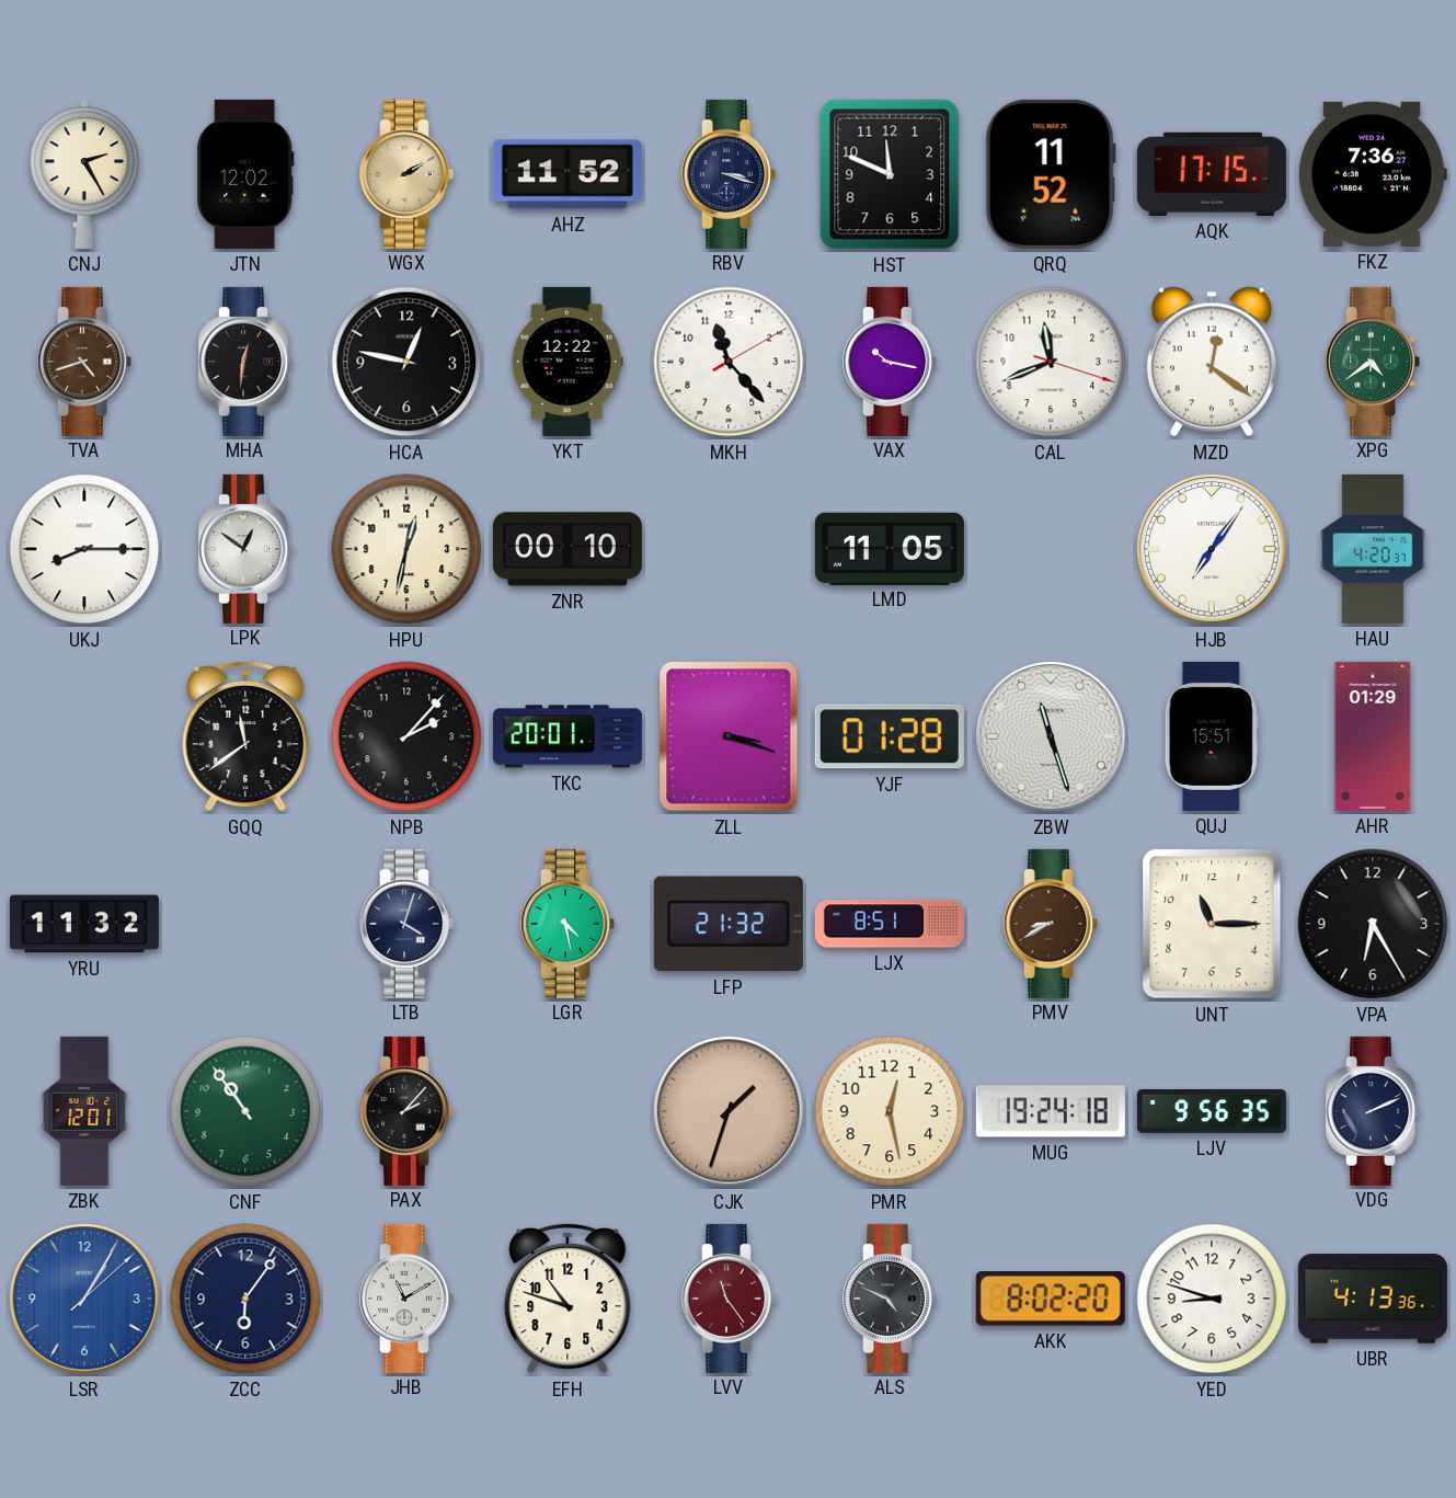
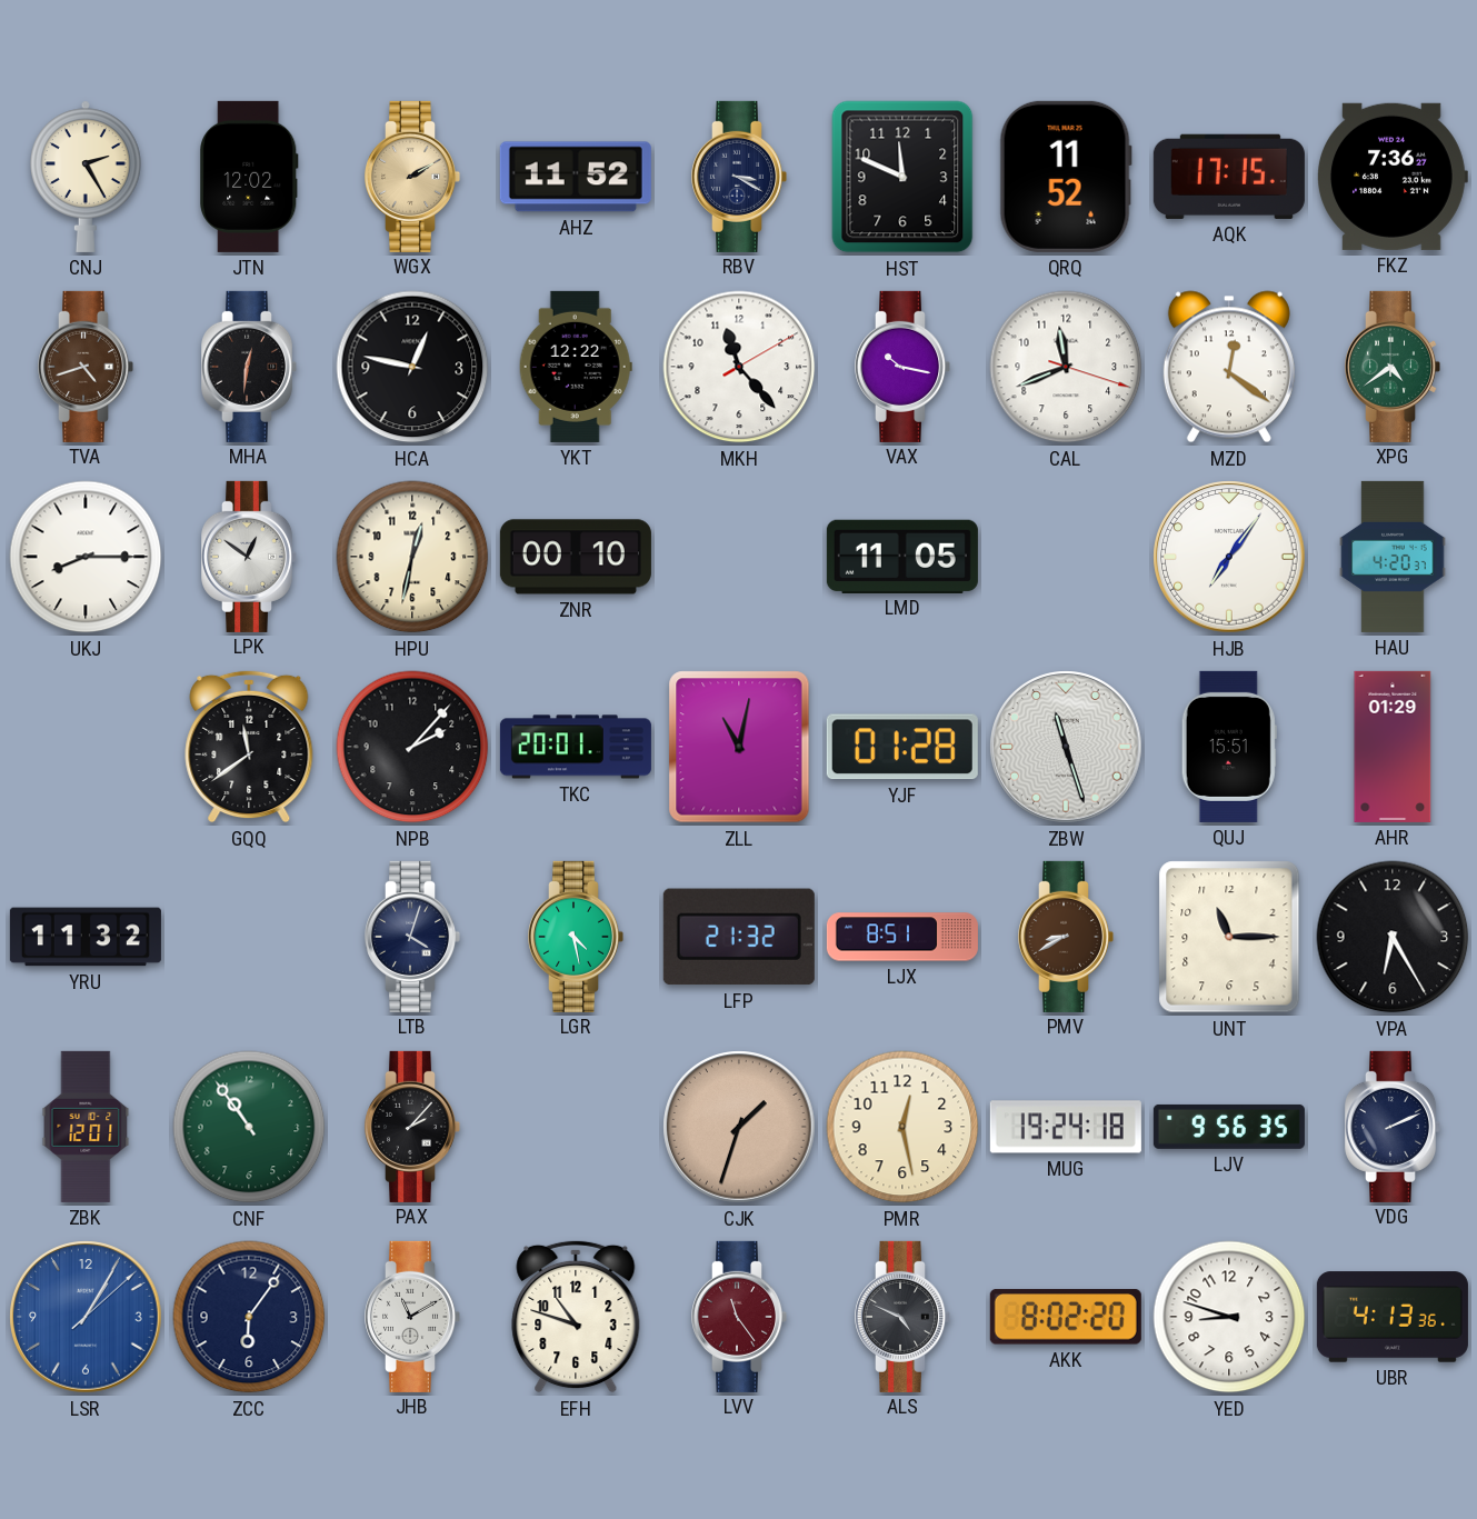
RBV: 3:18 -> 3:20 (740, 177)
ZLL: 3:18 -> 11:02 (739, 747)
